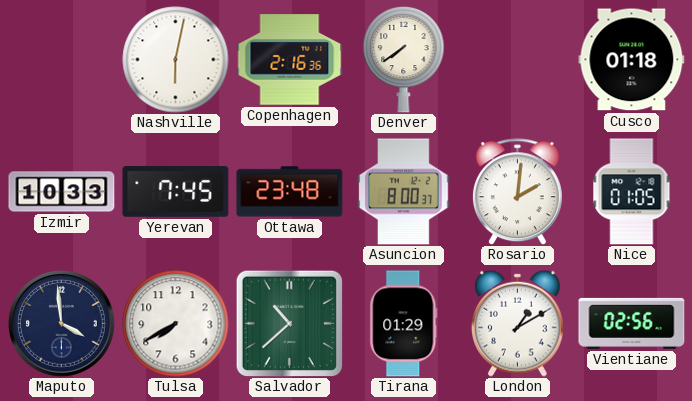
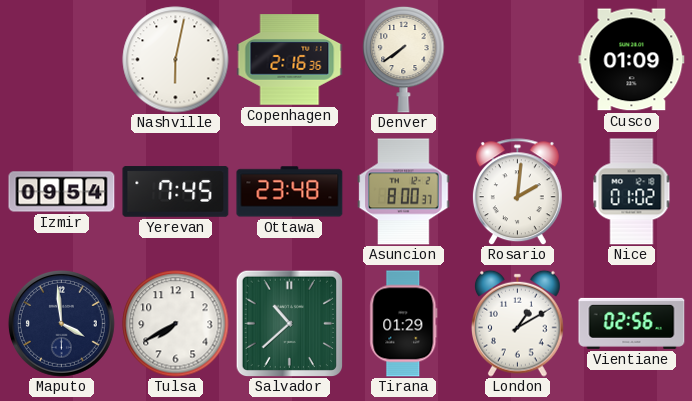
Cusco: 01:18 -> 01:09 (632, 60)
Izmir: 10:33 -> 09:54 (62, 192)
Nice: 01:05 -> 01:02 (632, 192)
